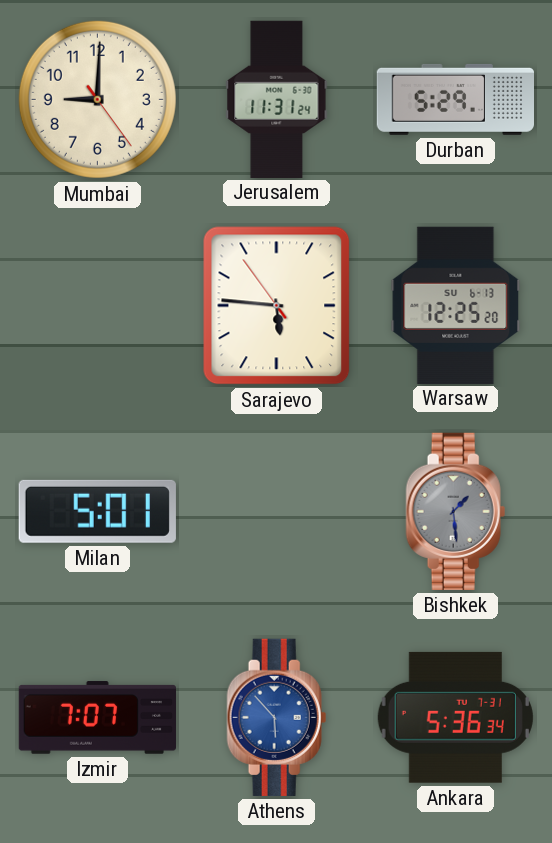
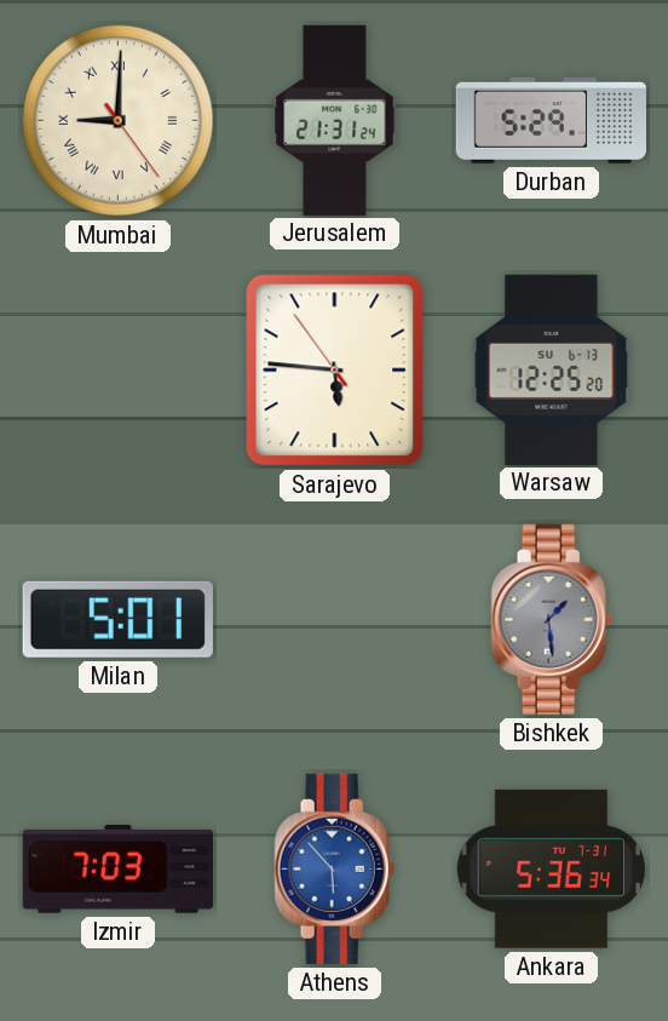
Mumbai numerals: Arabic -> Roman (117, 120)
Jerusalem: 11:31 -> 21:31 (335, 120)
Izmir: 7:07 -> 7:03 (117, 870)
